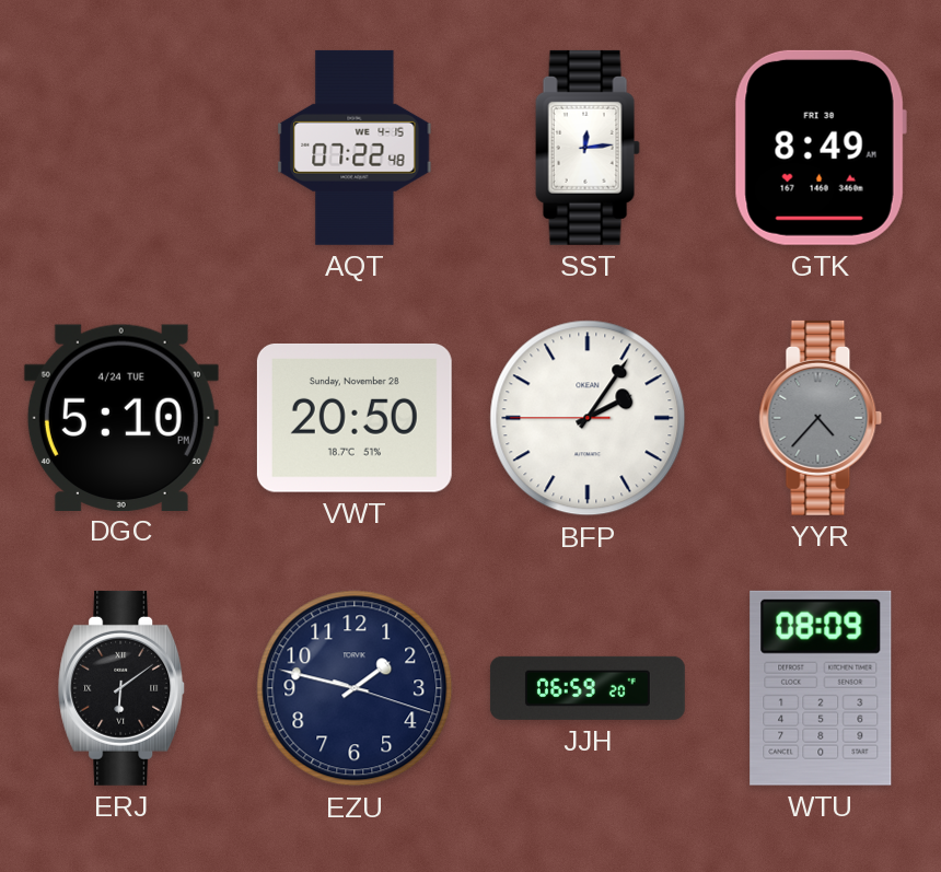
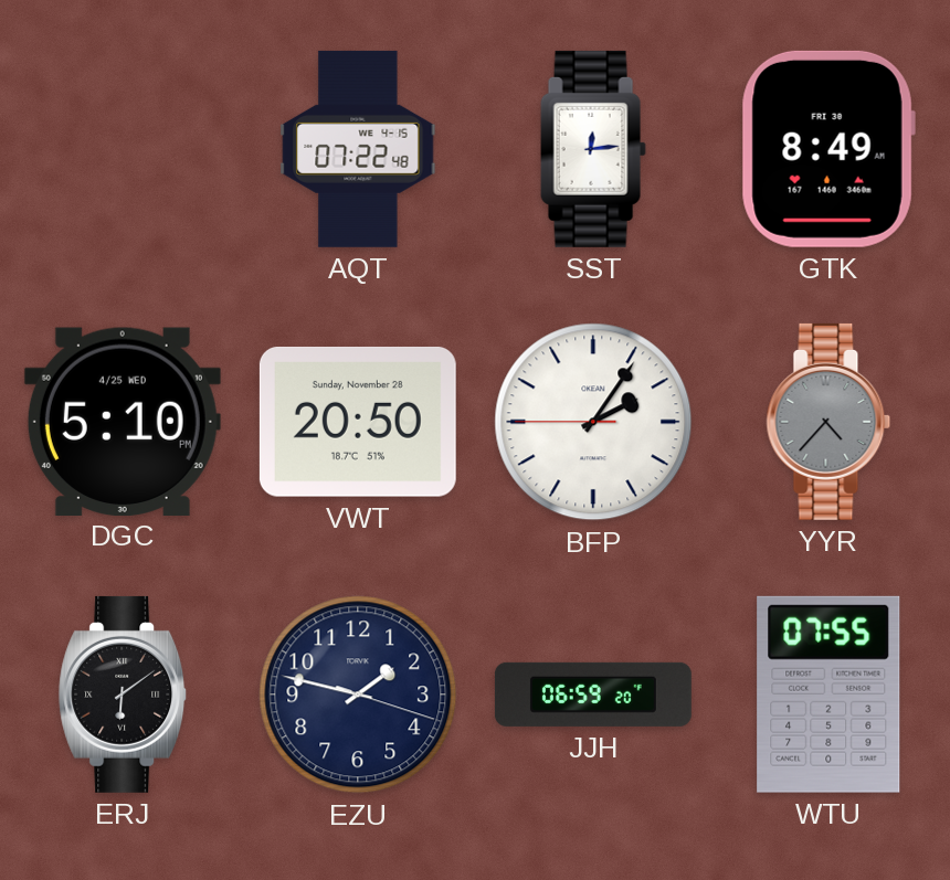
DGC date: 4/24 TUE -> 4/25 WED (123, 421)
WTU: 08:09 -> 07:55 (828, 695)
